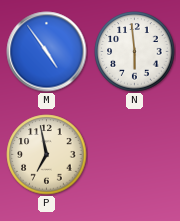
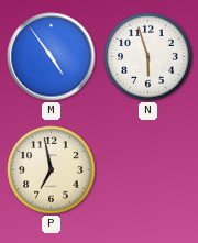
N: 5:59 -> 5:57 (148, 57)
